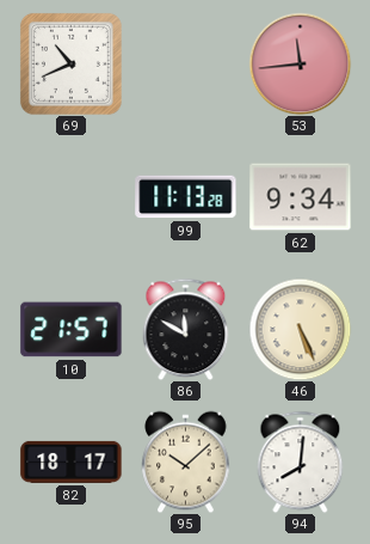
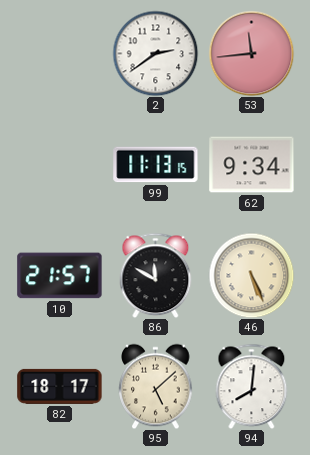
69: 10:41 -> none (70, 63)
2: none -> 2:39 (155, 53)
99: 11:13:28 -> 11:13:15 (156, 165)
95: 10:08 -> 5:08 (156, 386)
